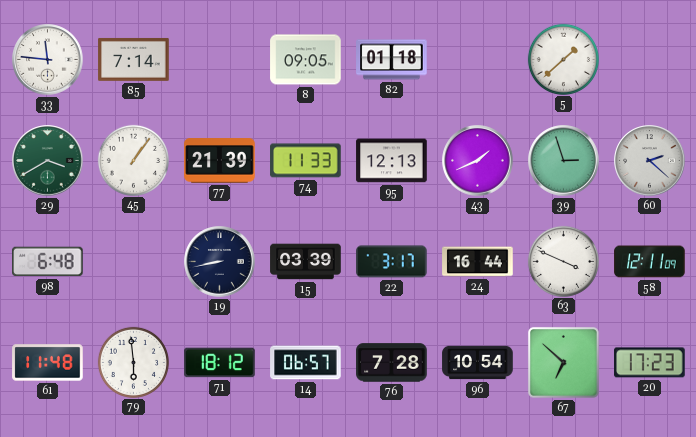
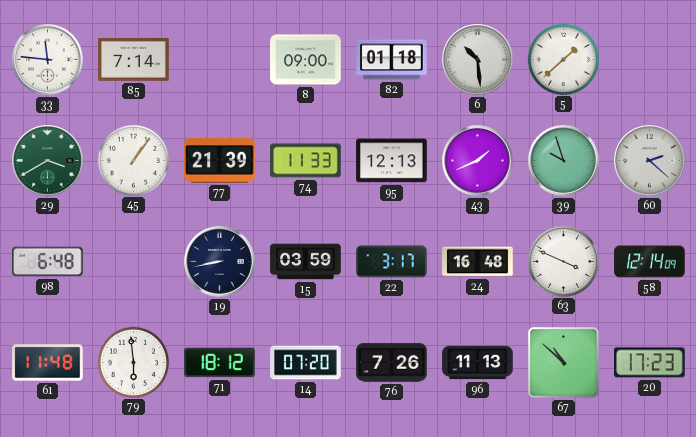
8: 09:05 -> 09:00 (306, 60)
6: none -> 10:29 (478, 60)
39: 2:57 -> 9:57 (564, 161)
15: 03:39 -> 03:59 (306, 262)
24: 16:44 -> 16:48 (478, 262)
58: 12:11 -> 12:14 (650, 262)
14: 06:57 -> 07:20 (306, 363)
76: 7:28 -> 7:26 (392, 363)
96: 10:54 -> 11:13 (478, 363)
67: 6:52 -> 10:52 (563, 362)
